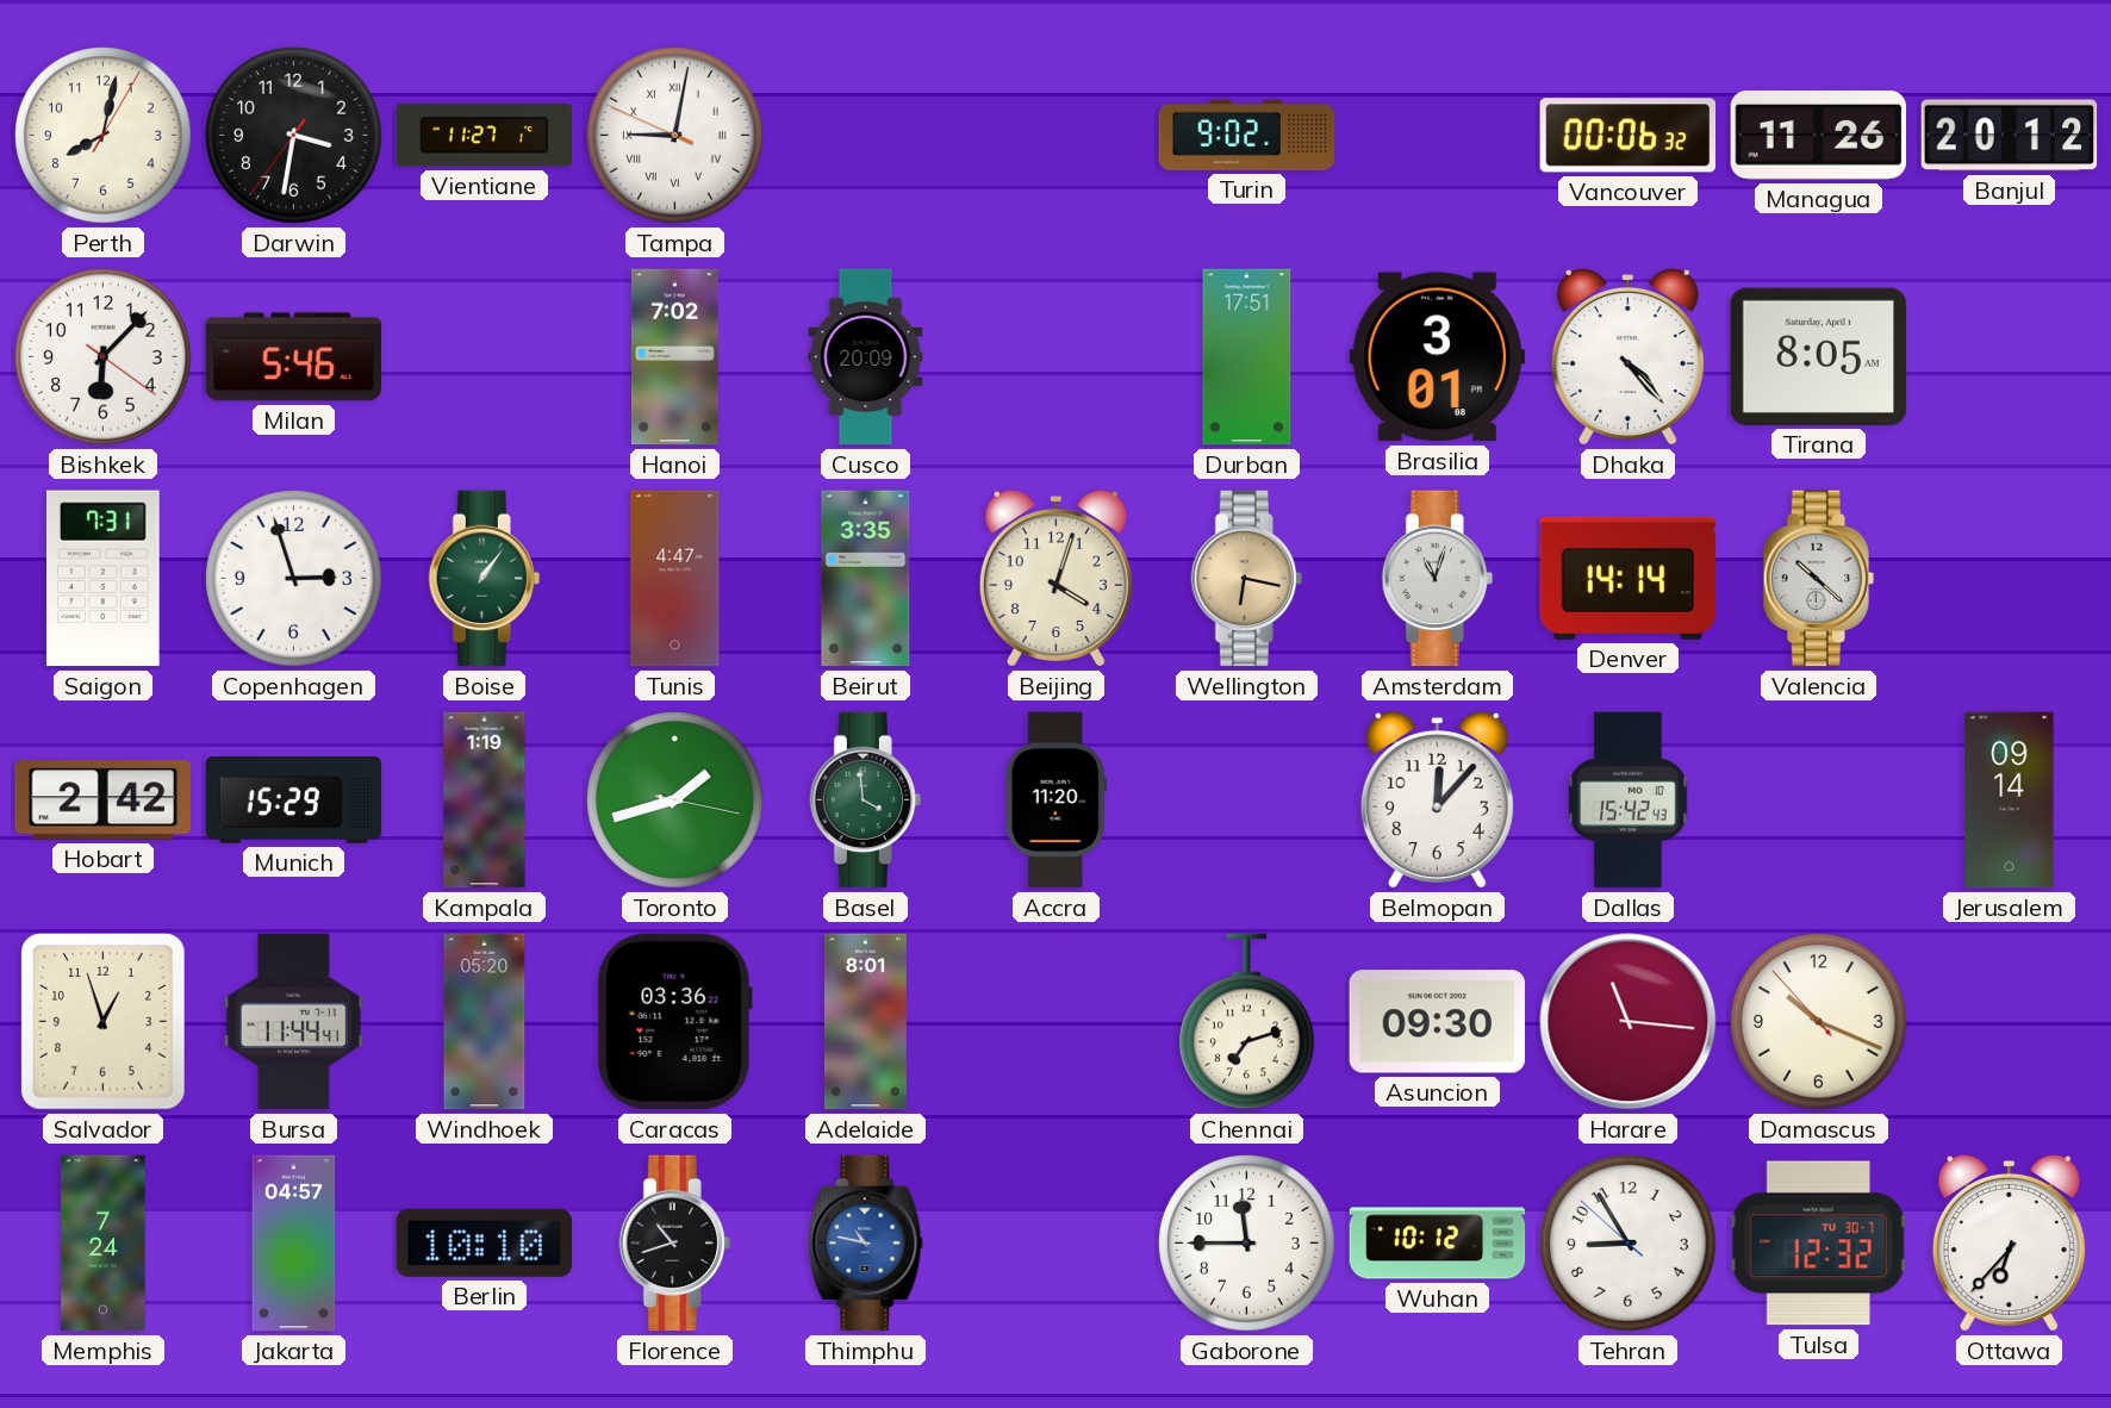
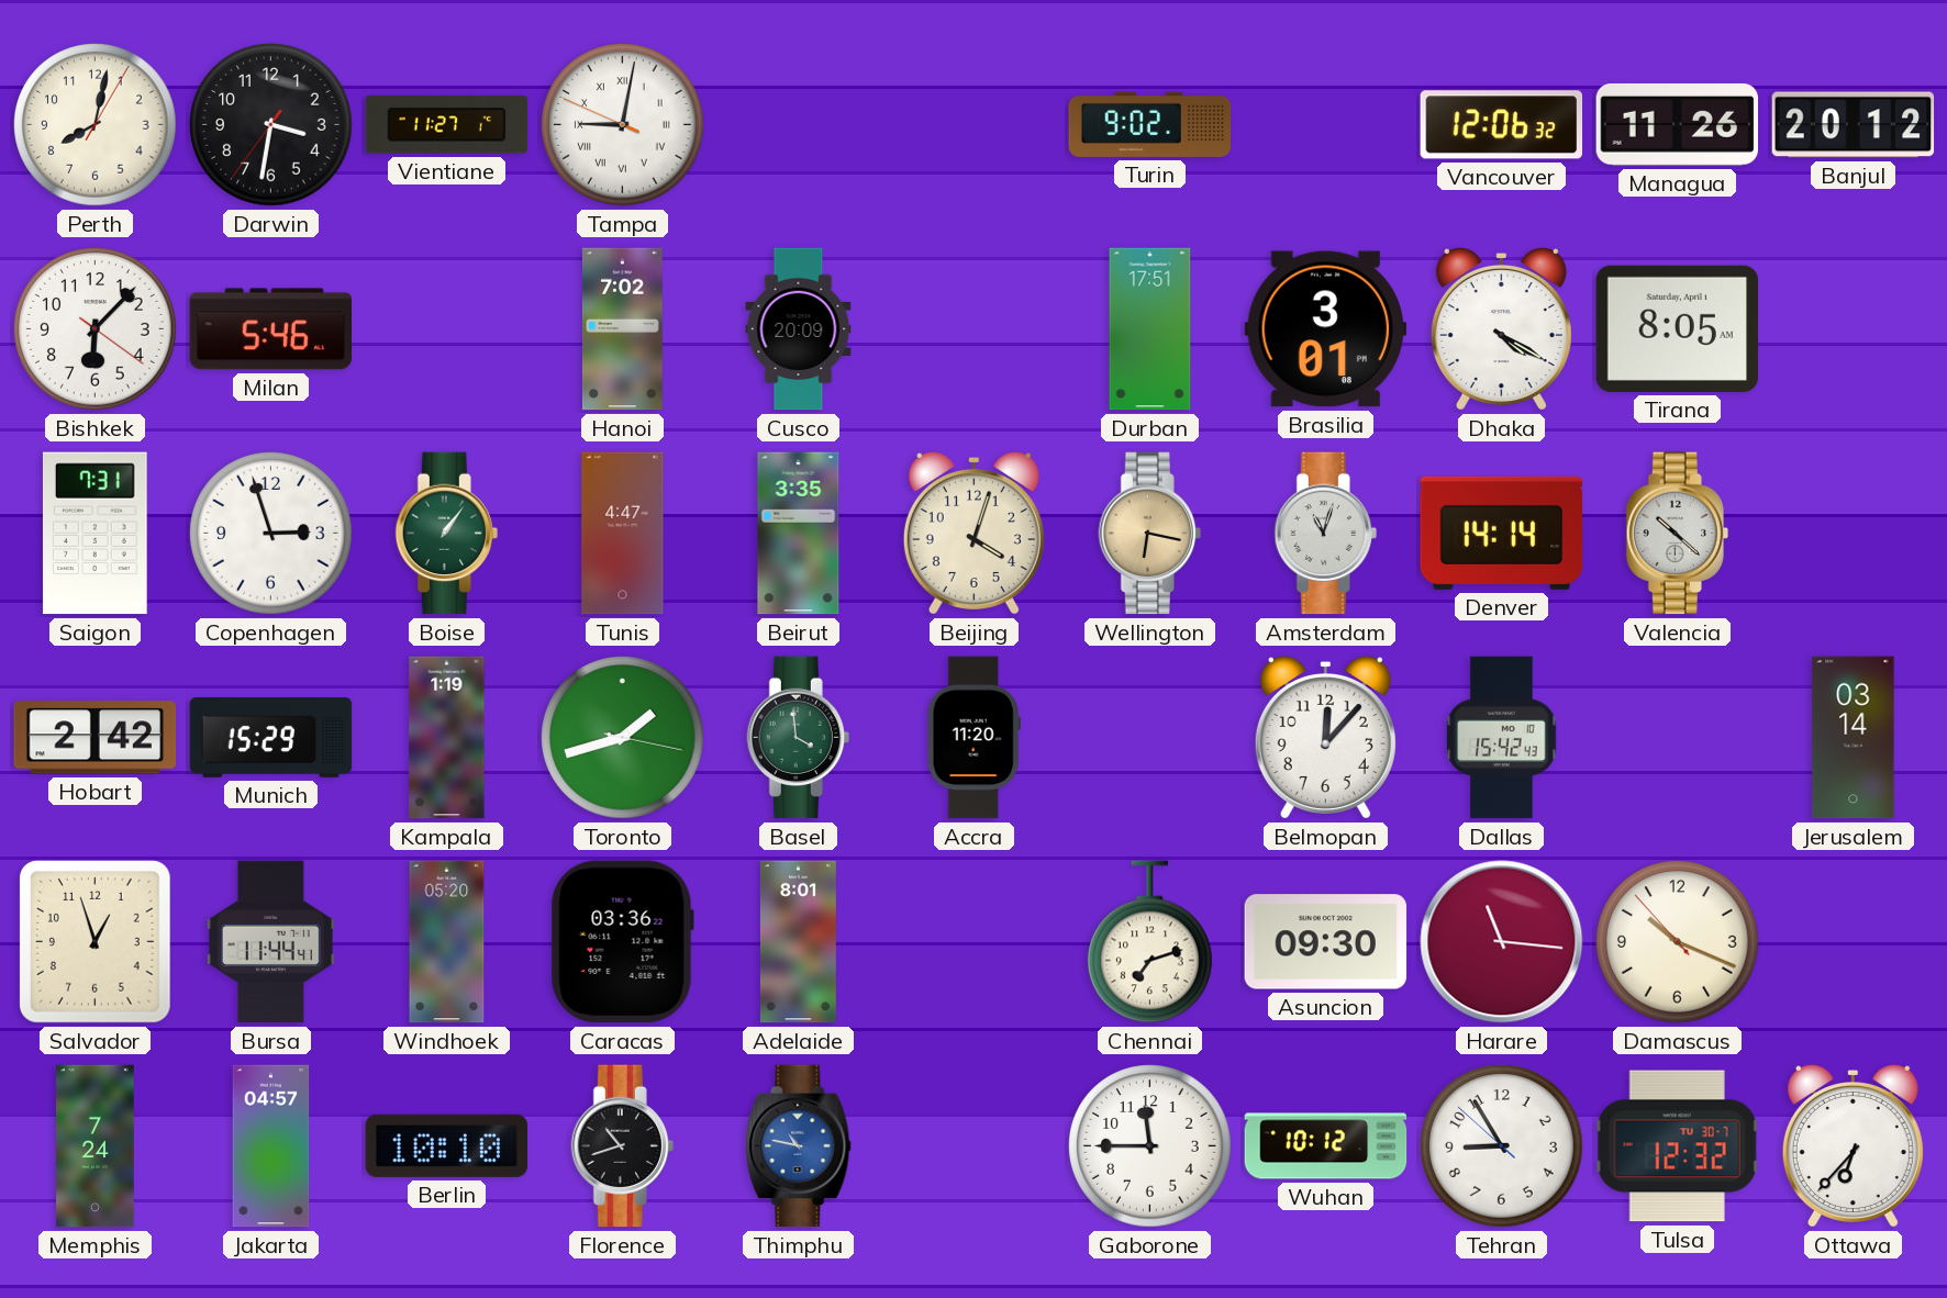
Vancouver: 00:06 -> 12:06 (1502, 125)
Dhaka: 4:23 -> 4:20 (1501, 328)
Jerusalem: 09:14 -> 03:14 (1854, 738)
